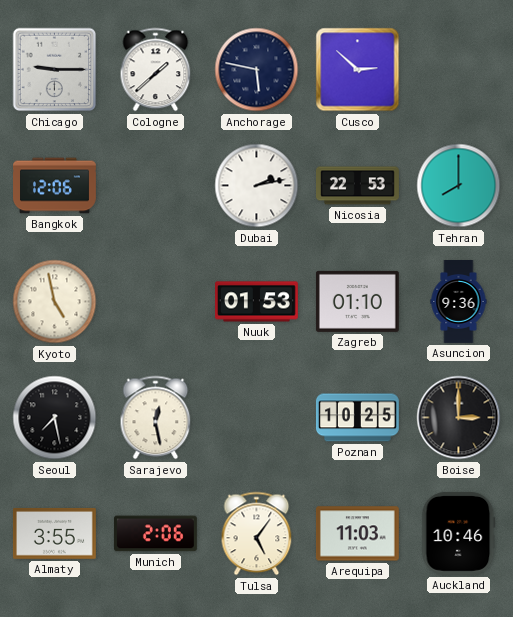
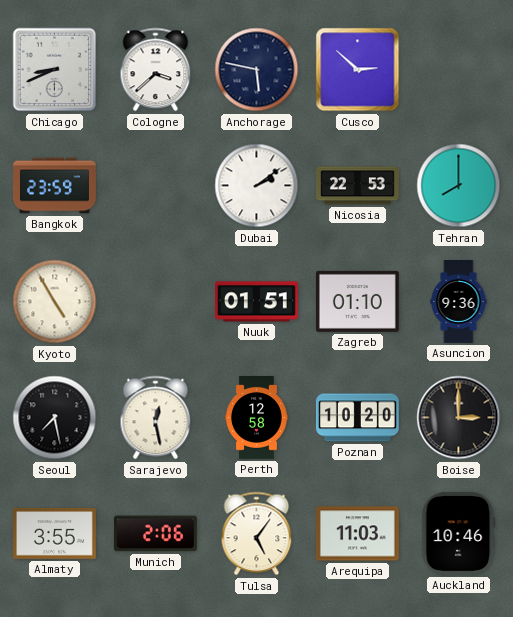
Chicago: 9:15 -> 8:41 (55, 70)
Cologne: 1:38 -> 3:38 (156, 70)
Bangkok: 12:06 -> 23:59 (55, 186)
Dubai: 2:13 -> 2:09 (257, 186)
Kyoto: 4:58 -> 4:55 (55, 302)
Nuuk: 01:53 -> 01:51 (257, 302)
Perth: none -> 12:58 (257, 418)
Poznan: 10:25 -> 10:20 (357, 418)
